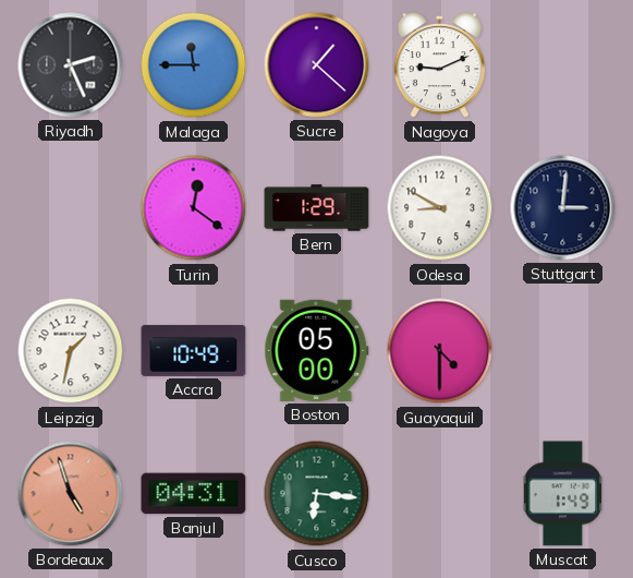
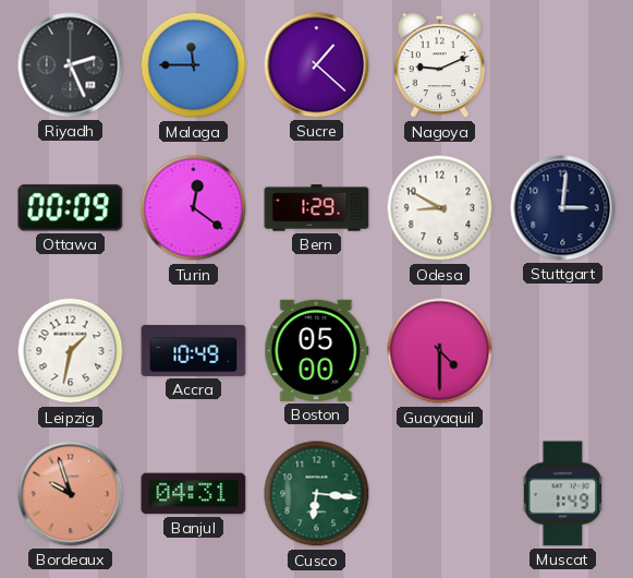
Ottawa: none -> 00:09 (71, 208)
Bordeaux: 4:57 -> 9:57 (71, 494)
